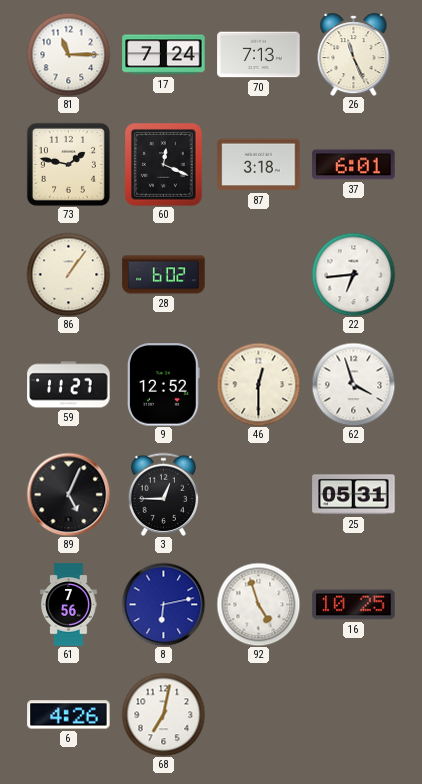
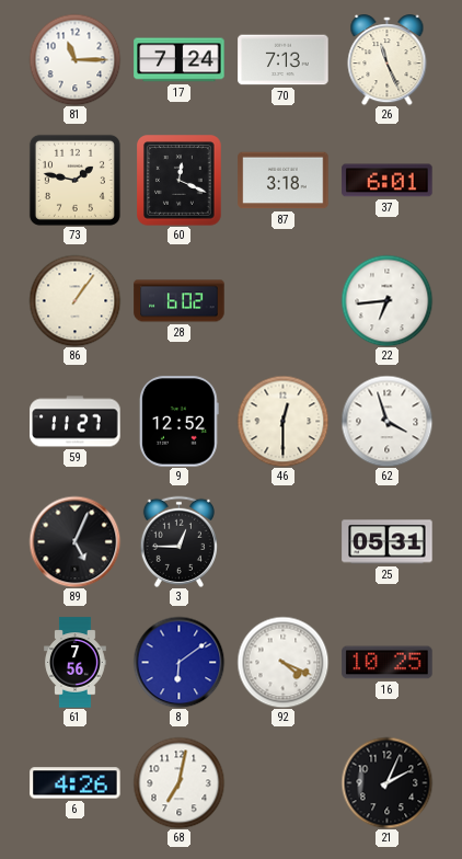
8: 6:13 -> 6:09 (178, 662)
92: 4:57 -> 4:19 (282, 662)
21: none -> 2:04 (386, 782)
